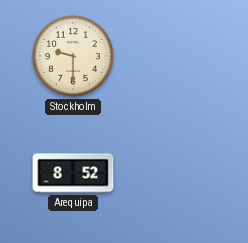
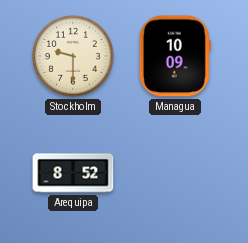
Managua: none -> 10:09 (175, 56)
